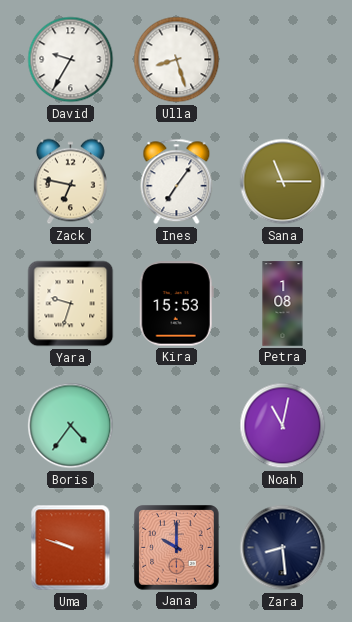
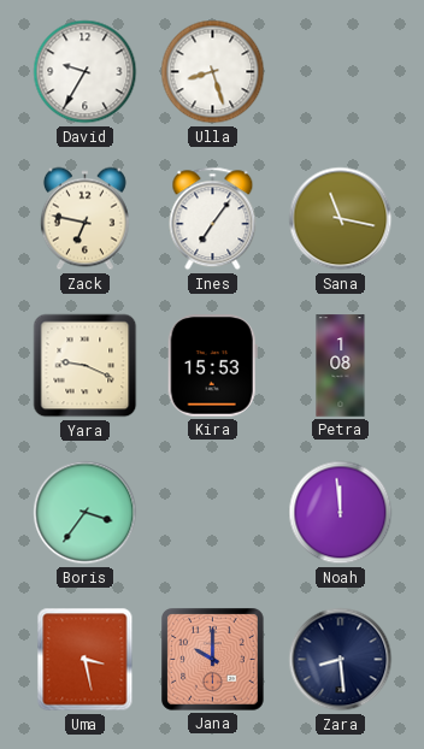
Sana: 11:15 -> 11:17 (341, 219)
Yara: 9:33 -> 9:19 (86, 366)
Boris: 4:36 -> 3:36 (86, 513)
Noah: 11:02 -> 11:59 (341, 513)
Uma: 9:48 -> 3:28 (86, 660)
